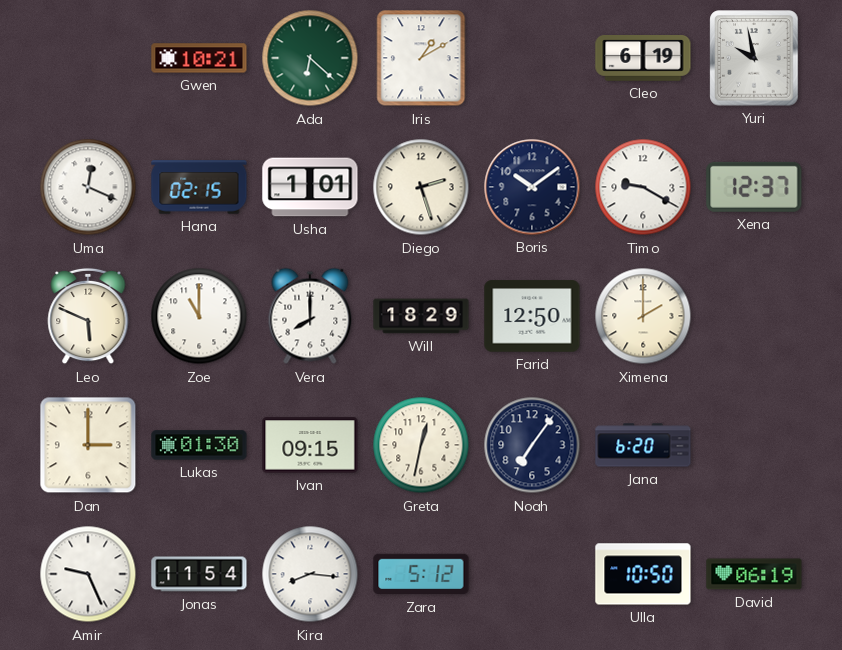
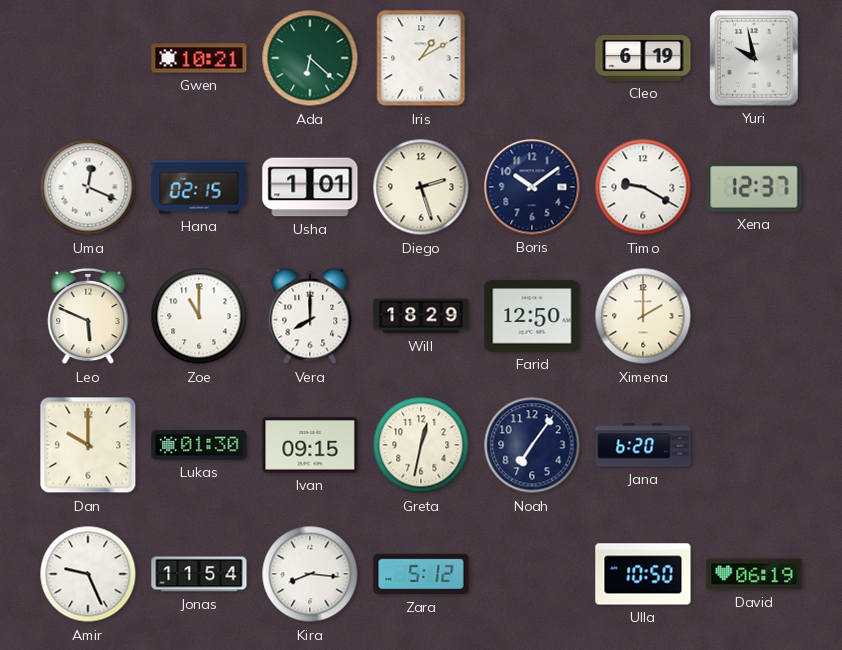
Dan: 3:00 -> 10:00 (88, 445)
